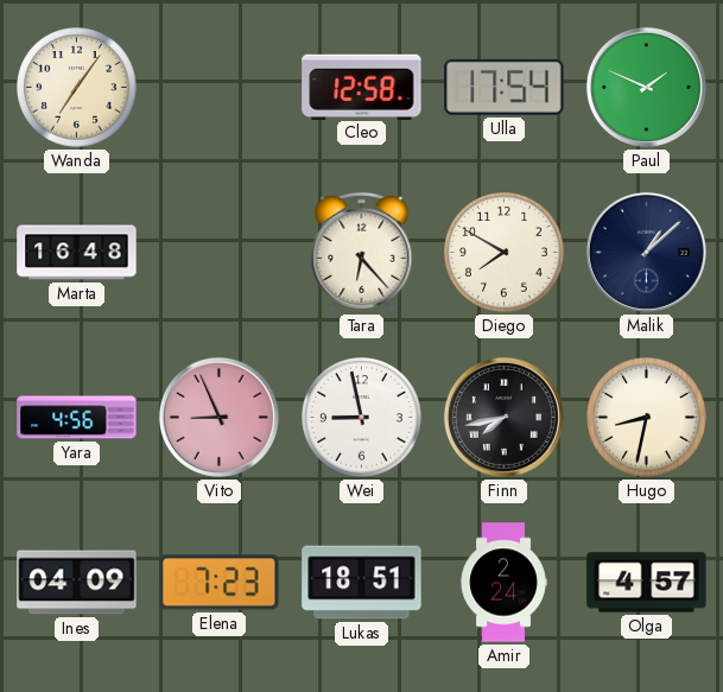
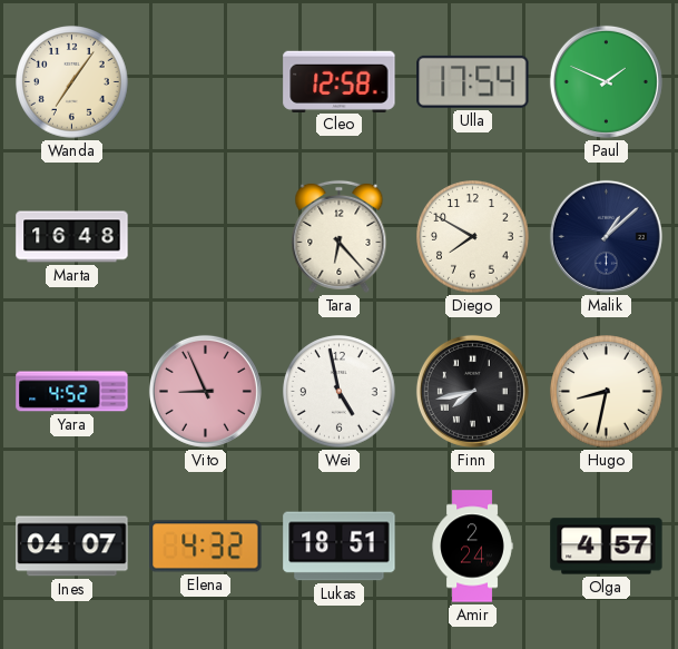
Yara: 4:56 -> 4:52 (72, 392)
Wei: 8:58 -> 4:58 (340, 392)
Ines: 04:09 -> 04:07 (72, 547)
Elena: 7:23 -> 4:32 (206, 547)
